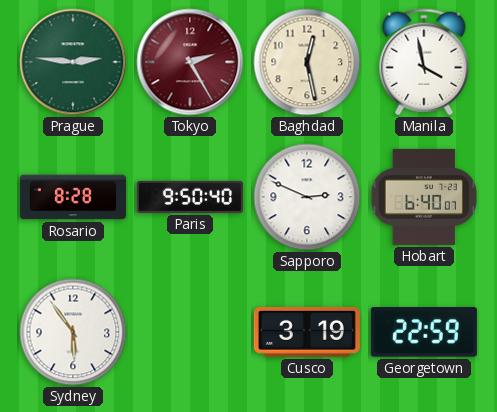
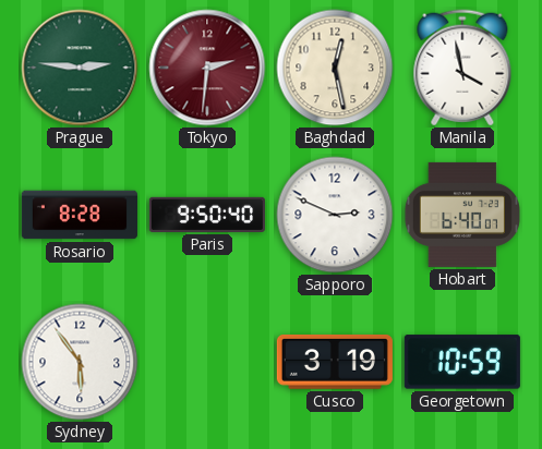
Tokyo: 2:25 -> 2:31 (207, 68)
Georgetown: 22:59 -> 10:59 (462, 362)
